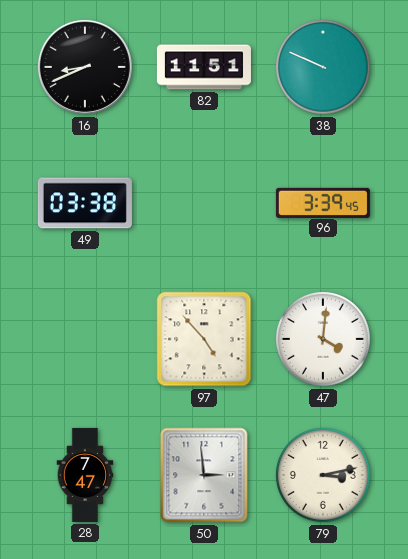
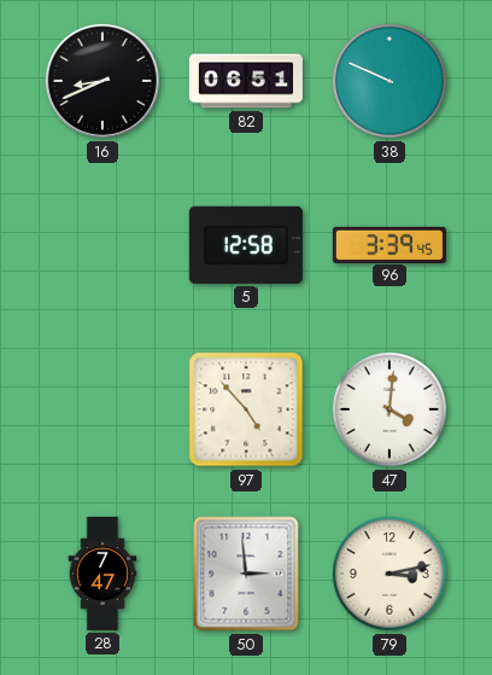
82: 11:51 -> 06:51 (246, 81)
49: 03:38 -> none (85, 203)
5: none -> 12:58 (246, 245)
